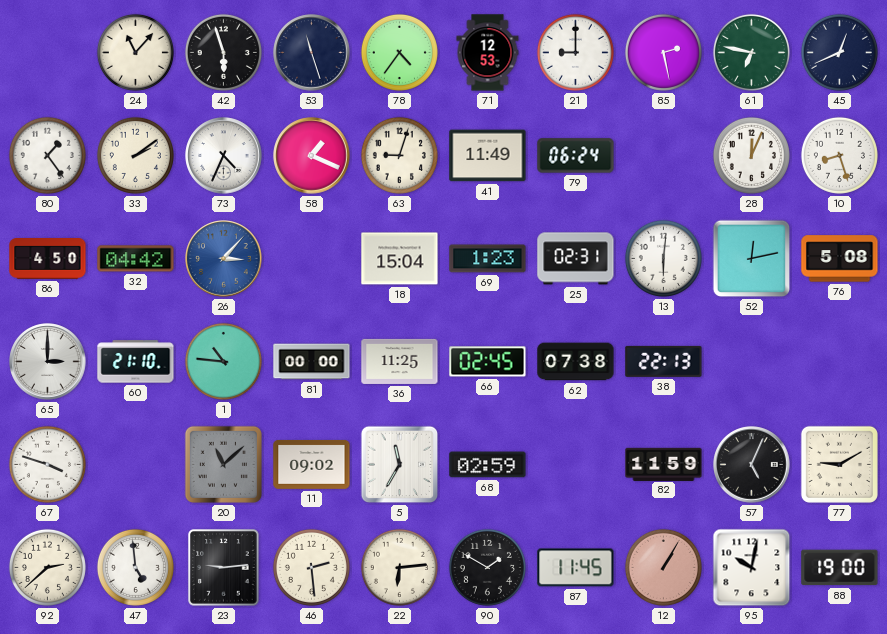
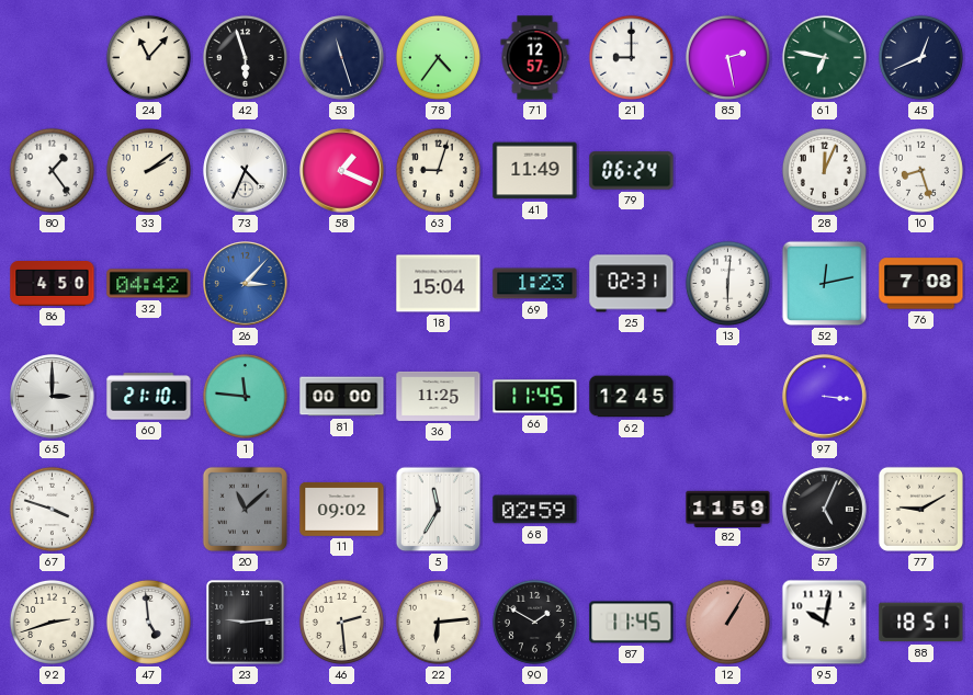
71: 12:53 -> 12:57 (535, 58)
76: 5:08 -> 7:08 (921, 284)
1: 10:46 -> 11:46 (245, 396)
66: 02:45 -> 11:45 (535, 397)
62: 07:38 -> 12:45 (632, 397)
38: 22:13 -> none (664, 361)
97: none -> 3:16 (825, 397)
92: 2:38 -> 2:42 (52, 622)
88: 19:00 -> 18:51 (921, 623)
